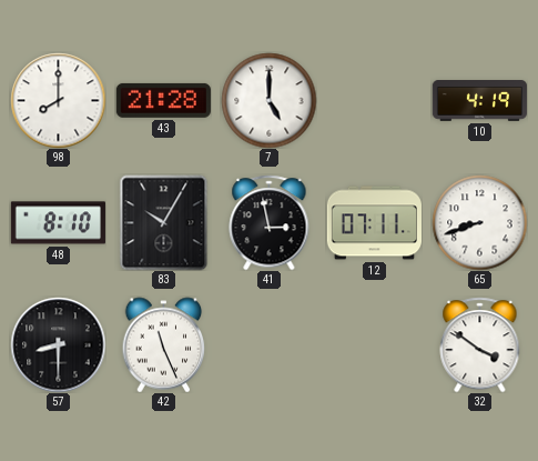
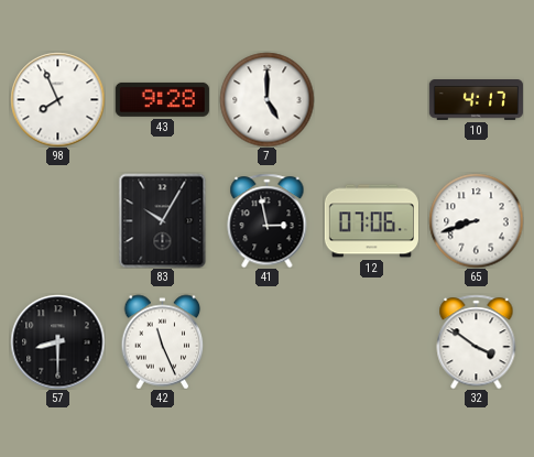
98: 8:00 -> 7:56 (57, 99)
43: 21:28 -> 9:28 (162, 99)
10: 4:19 -> 4:17 (476, 100)
48: 8:10 -> none (58, 223)
12: 07:11 -> 07:06 (371, 221)
